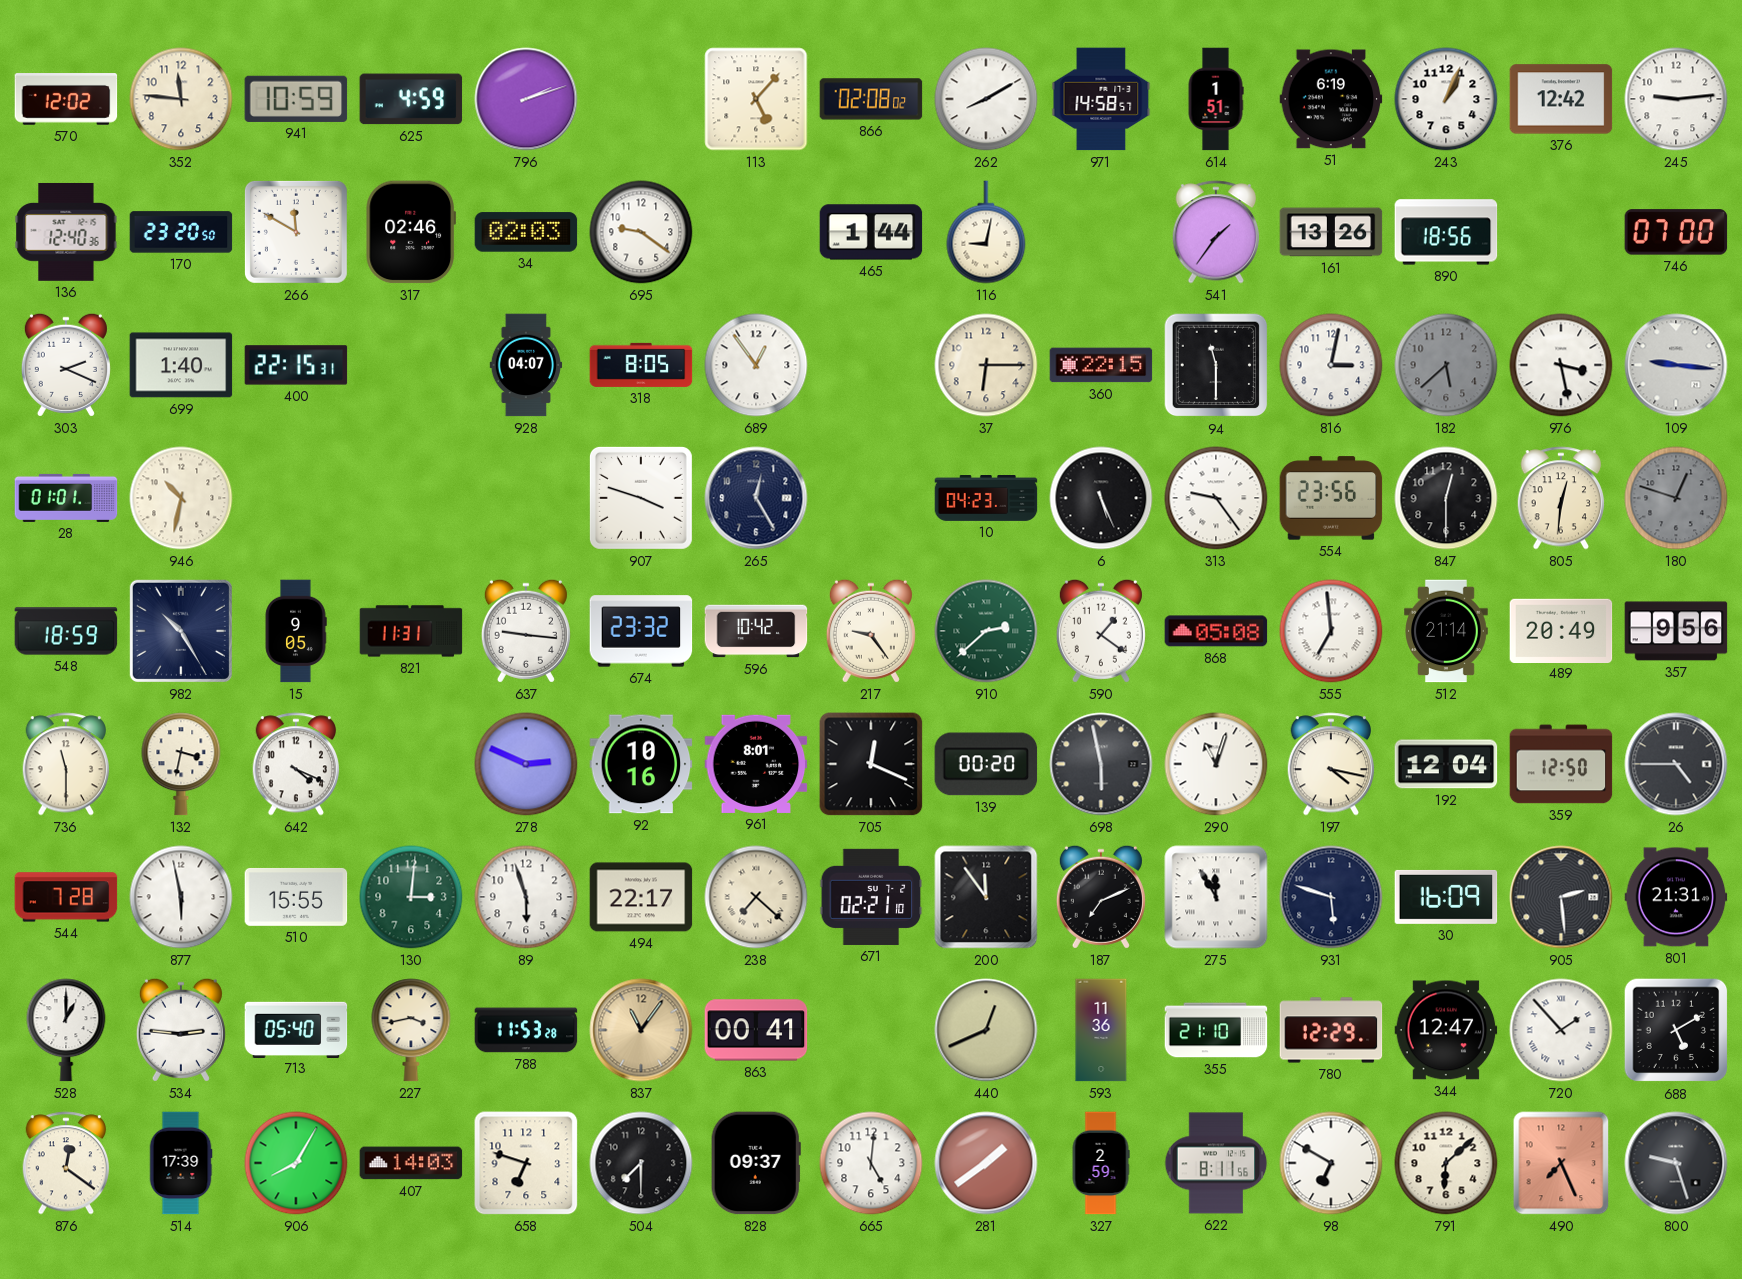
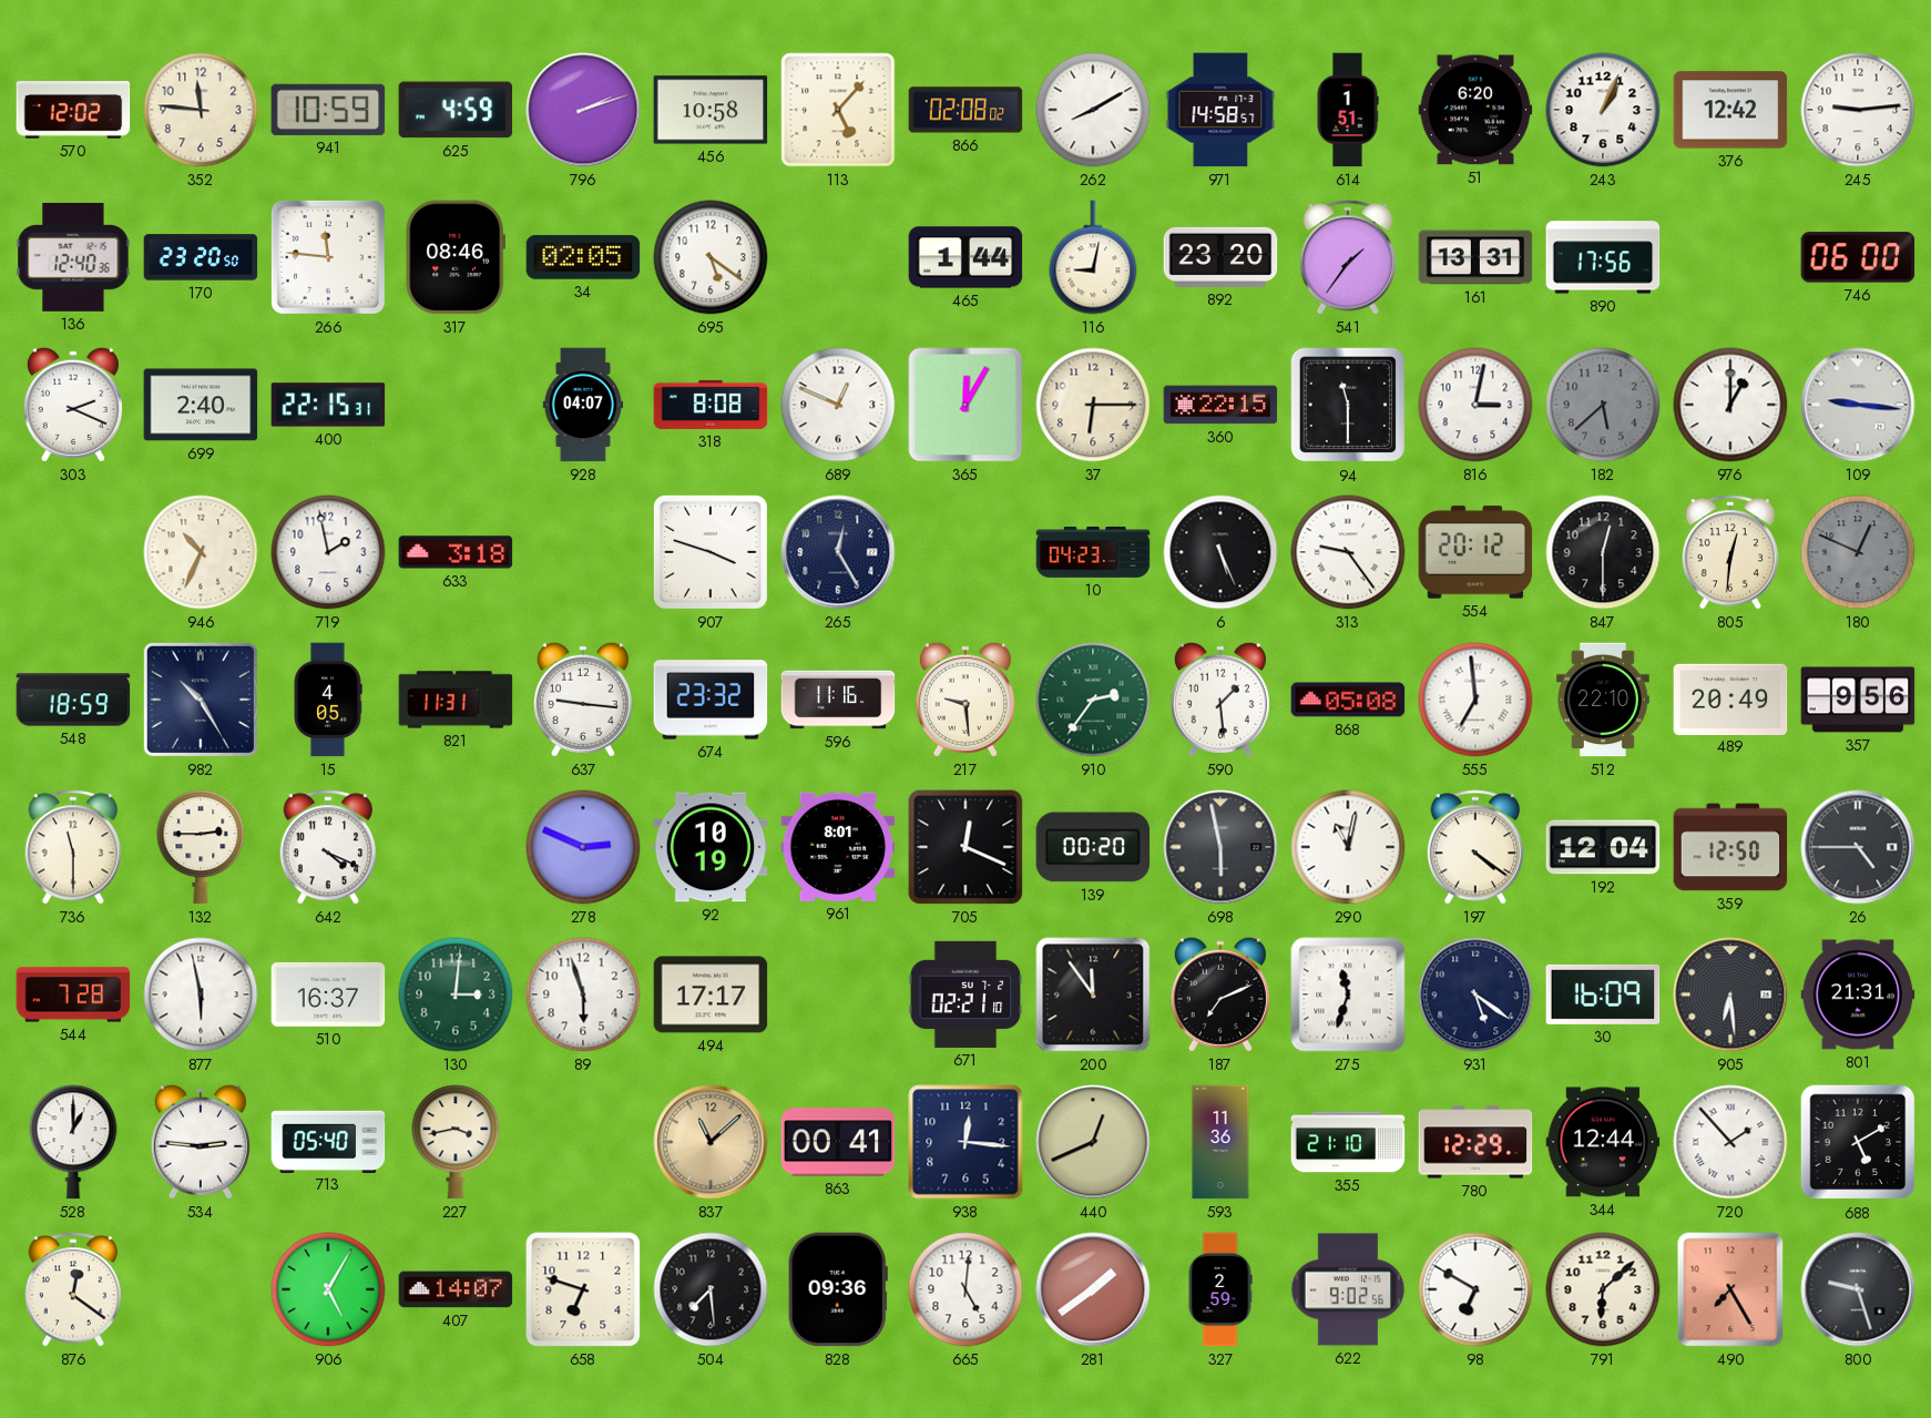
456: none -> 10:58 (711, 110)
51: 6:19 -> 6:20 (1475, 110)
266: 11:50 -> 11:46 (328, 257)
317: 02:46 -> 08:46 (454, 257)
34: 02:03 -> 02:05 (583, 257)
695: 9:21 -> 5:21 (711, 257)
892: none -> 23:20 (1220, 257)
161: 13:26 -> 13:31 (1475, 257)
890: 18:56 -> 17:56 (1603, 257)
746: 07:00 -> 06:00 (1858, 257)
699: 1:40 -> 2:40 (201, 405)
318: 8:05 -> 8:08 (711, 405)
689: 12:54 -> 12:49 (838, 405)
365: none -> 12:05 (965, 405)
976: 3:28 -> 1:00 (1730, 405)
28: 01:01 -> none (66, 498)
946: 10:32 -> 10:34 (201, 552)
719: none -> 1:58 (328, 552)
633: none -> 3:18 (456, 552)
554: 23:56 -> 20:12 (1475, 552)
180: 12:48 -> 12:49 (1858, 552)
15: 9:05 -> 4:05 (328, 700)
596: 10:42 -> 11:16 (838, 700)
217: 9:24 -> 9:29 (965, 700)
910: 2:38 -> 2:36 (1093, 700)
590: 1:21 -> 1:29 (1220, 700)
512: 21:14 -> 22:10 (1603, 700)
132: 3:32 -> 2:45 (201, 847)
92: 10:16 -> 10:19 (711, 847)
290: 11:03 -> 11:02 (1348, 847)
197: 4:17 -> 4:21 (1475, 847)
510: 15:55 -> 16:37 (328, 994)
494: 22:17 -> 17:17 (711, 994)
238: 7:22 -> none (756, 897)
275: 11:55 -> 11:33 (1348, 994)
931: 5:48 -> 5:21 (1475, 994)
905: 2:29 -> 6:29 (1730, 994)
788: 11:53 -> none (526, 1030)
837: 11:06 -> 11:08 (711, 1142)
938: none -> 12:16 (965, 1142)
344: 12:47 -> 12:44 (1603, 1142)
514: 17:39 -> none (181, 1163)
906: 8:05 -> 5:05 (328, 1289)
407: 14:03 -> 14:07 (456, 1289)
504: 7:30 -> 7:29 (711, 1289)
828: 09:37 -> 09:36 (838, 1289)
622: 8:11 -> 9:02 (1348, 1289)
490: 7:26 -> 7:25 (1730, 1289)
